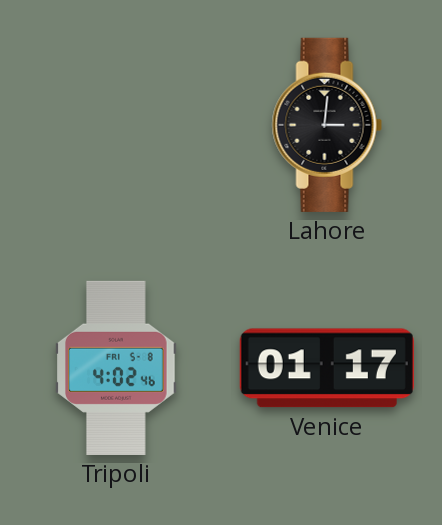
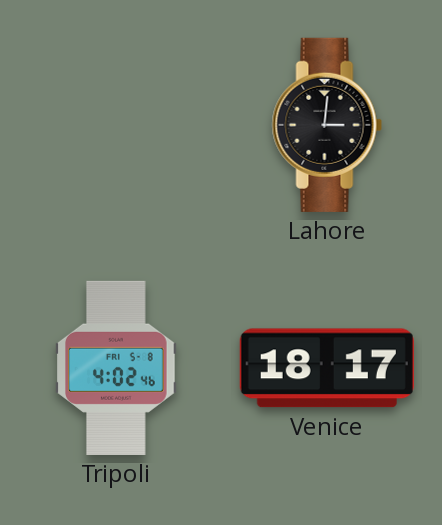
Venice: 01:17 -> 18:17 (327, 368)
